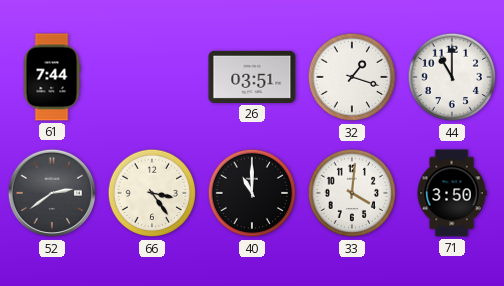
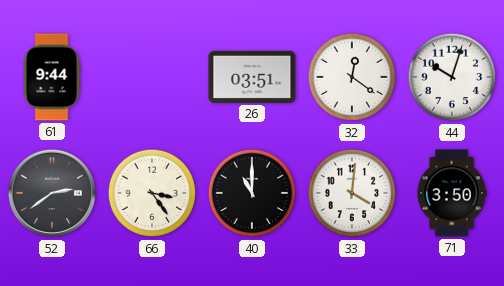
61: 7:44 -> 9:44 (52, 77)
32: 1:18 -> 12:21 (352, 77)
44: 11:00 -> 10:03 (452, 77)
